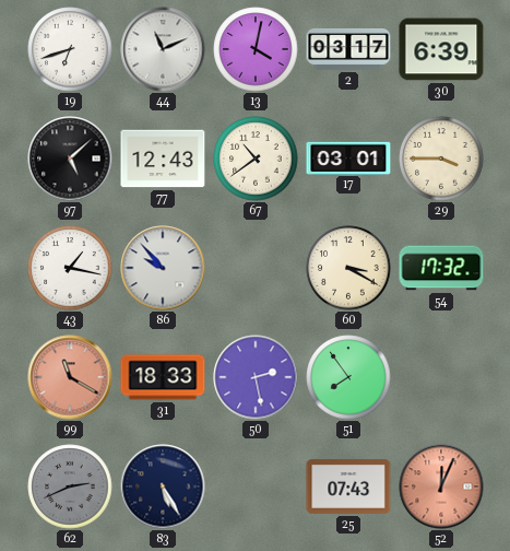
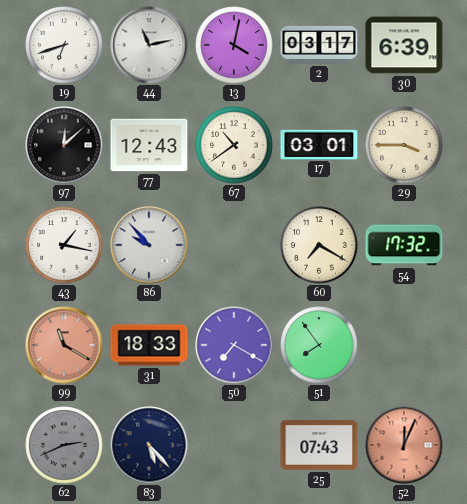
44: 11:11 -> 11:13 (149, 45)
97: 5:08 -> 12:08 (64, 145)
60: 3:20 -> 7:20 (319, 245)
50: 2:28 -> 7:20 (234, 345)
83: 5:25 -> 5:23 (149, 445)
